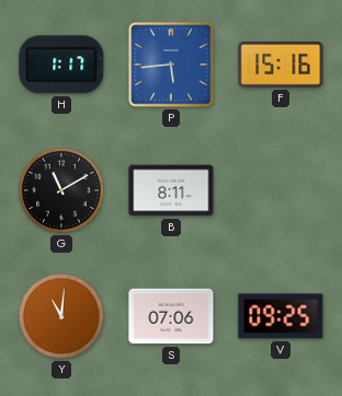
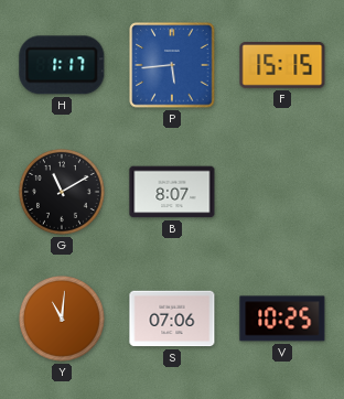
F: 15:16 -> 15:15 (282, 66)
B: 8:11 -> 8:07 (172, 192)
V: 09:25 -> 10:25 (282, 319)
